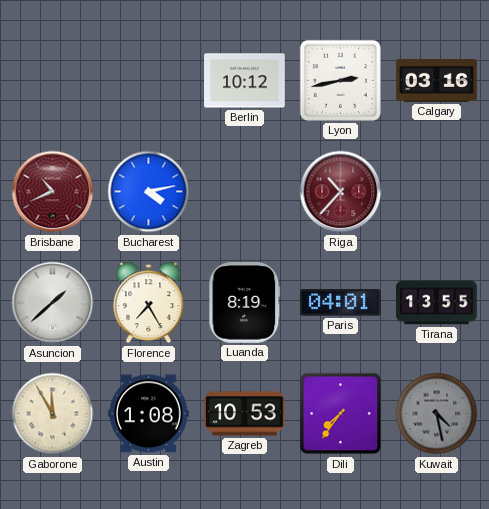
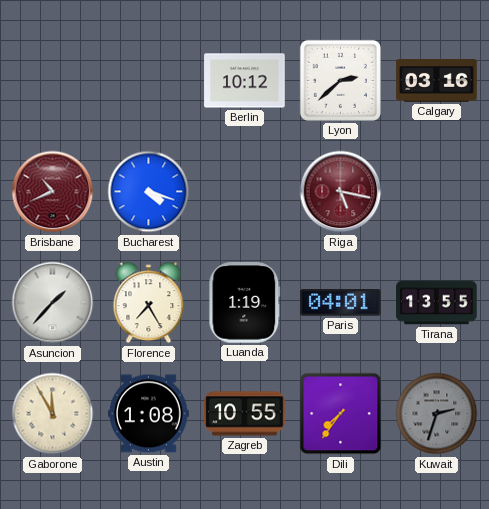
Lyon: 2:43 -> 2:38 (340, 80)
Bucharest: 4:13 -> 4:18 (149, 192)
Riga: 10:37 -> 5:17 (341, 192)
Asuncion: 1:38 -> 1:37 (53, 303)
Luanda: 8:19 -> 1:19 (245, 303)
Zagreb: 10:53 -> 10:55 (245, 414)
Kuwait: 4:28 -> 2:33 (437, 414)
